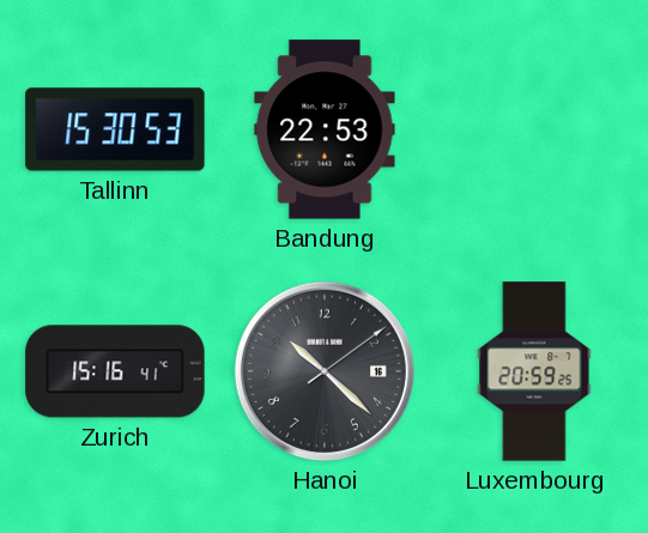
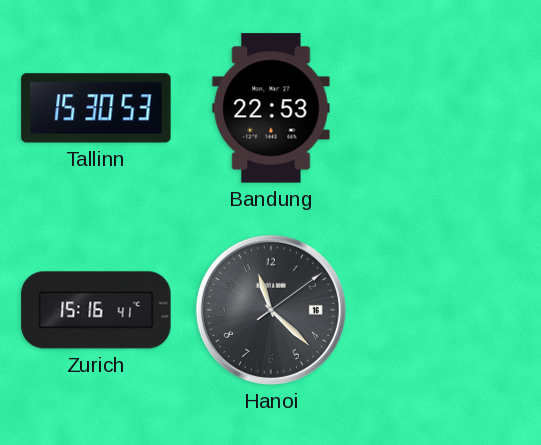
Hanoi: 10:22 -> 11:22 (271, 310)
Luxembourg: 20:59 -> none (534, 371)
